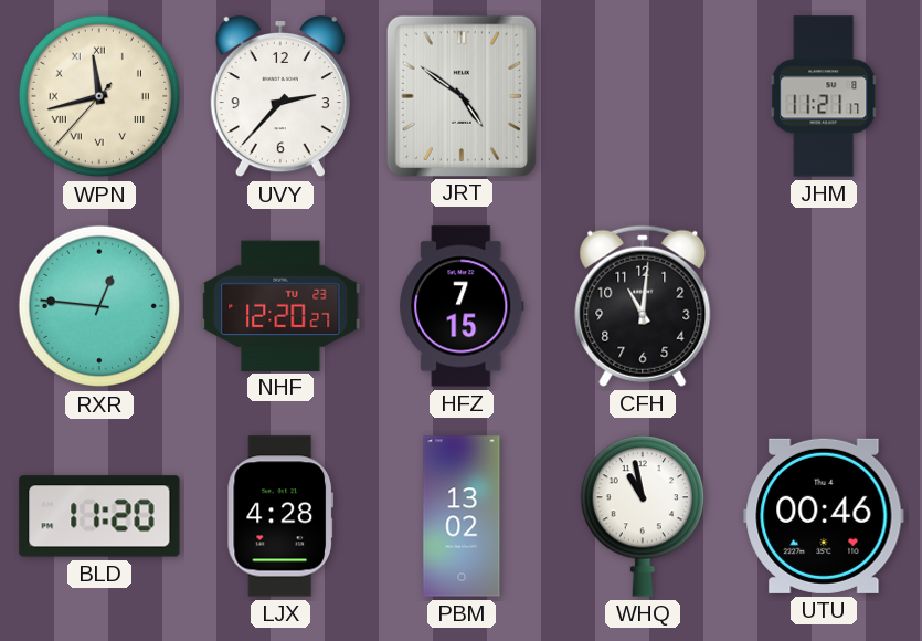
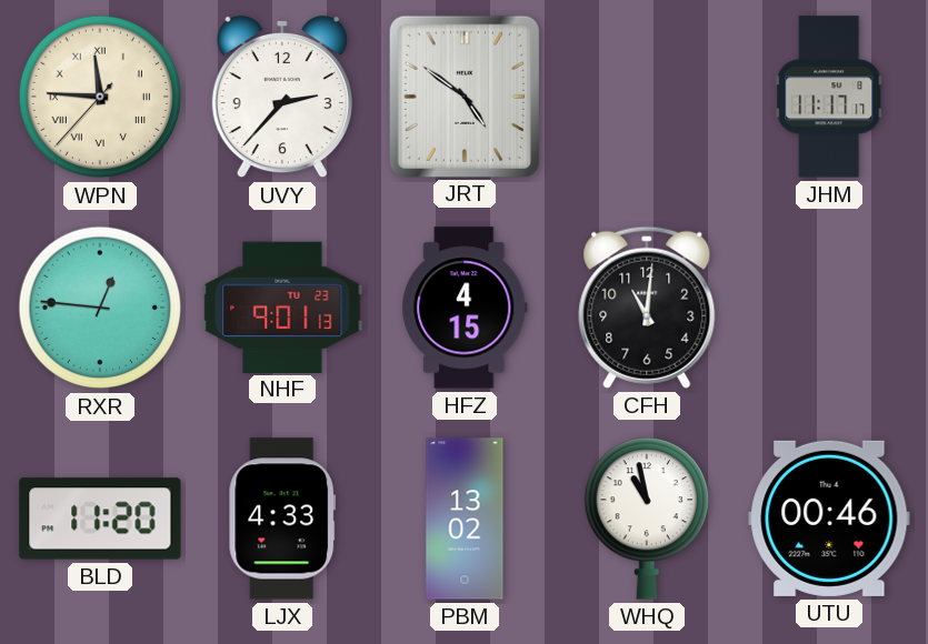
WPN: 11:42 -> 11:45 (100, 97)
JHM: 11:21 -> 11:17 (829, 97)
NHF: 12:20 -> 9:01 (282, 306)
HFZ: 7:15 -> 4:15 (465, 308)
LJX: 4:28 -> 4:33 (282, 519)
